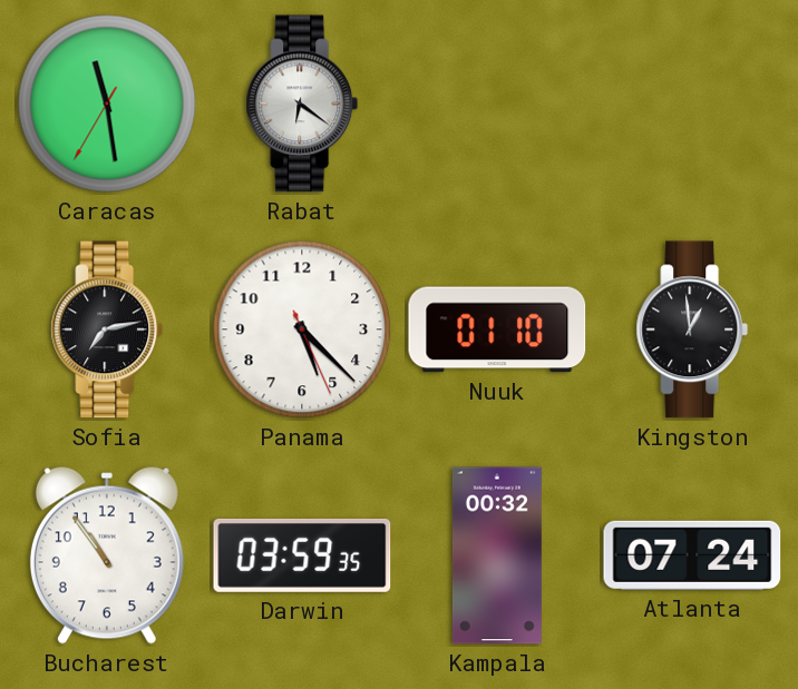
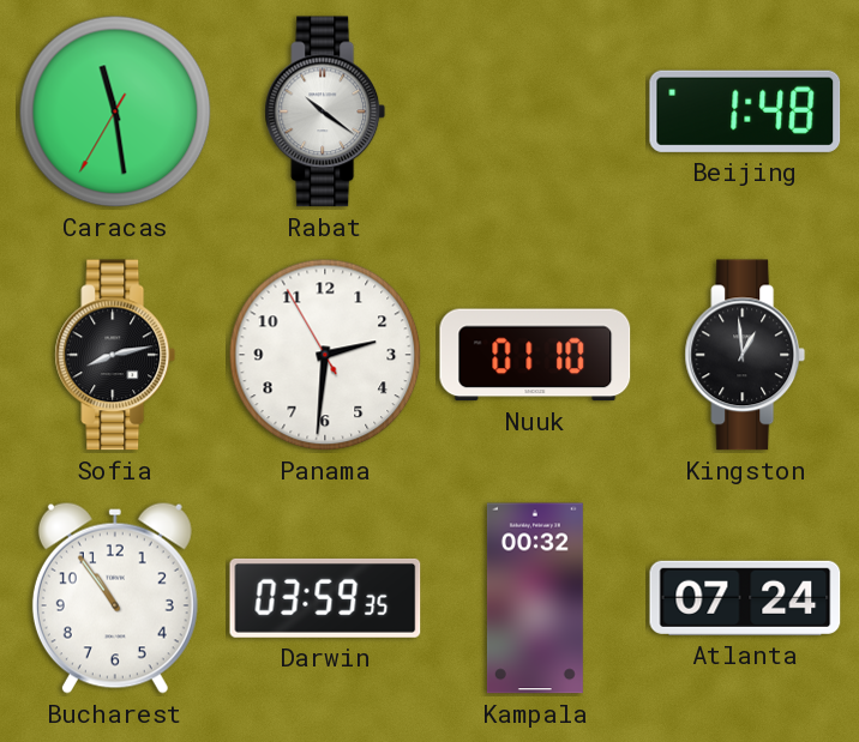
Rabat: 6:21 -> 10:21 (325, 111)
Beijing: none -> 1:48 (745, 111)
Sofia: 7:13 -> 8:13 (115, 355)
Panama: 5:22 -> 2:30 (325, 355)
